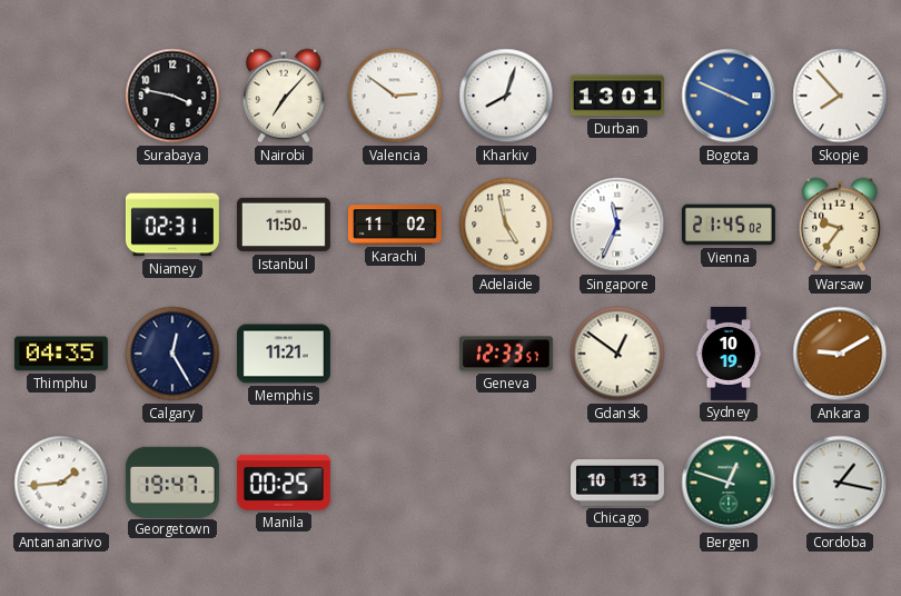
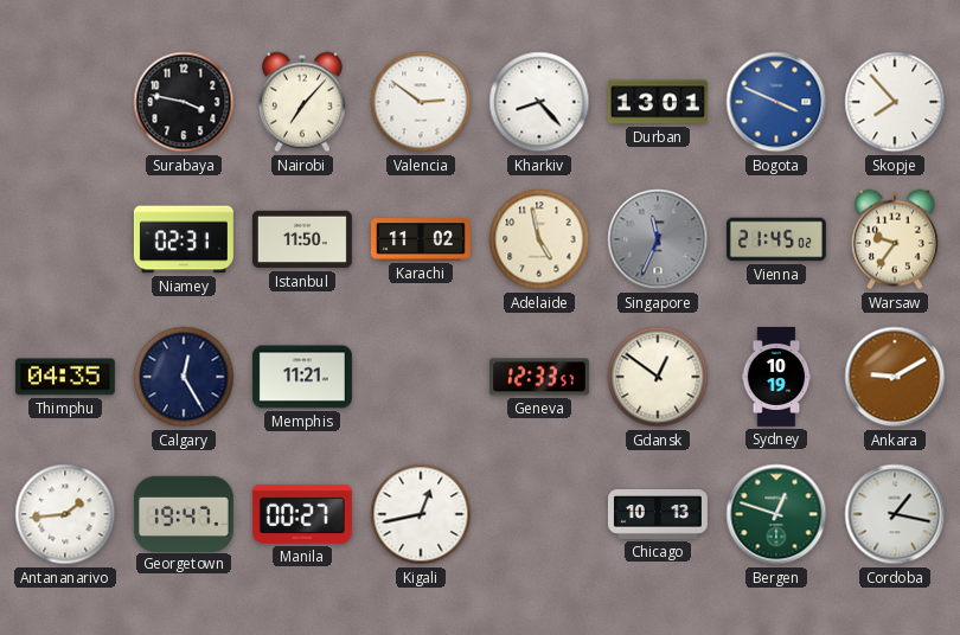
Kharkiv: 8:03 -> 8:23 (539, 102)
Singapore dial: white -> grey (658, 239)
Manila: 00:25 -> 00:27 (302, 514)
Kigali: none -> 12:43 (421, 514)
